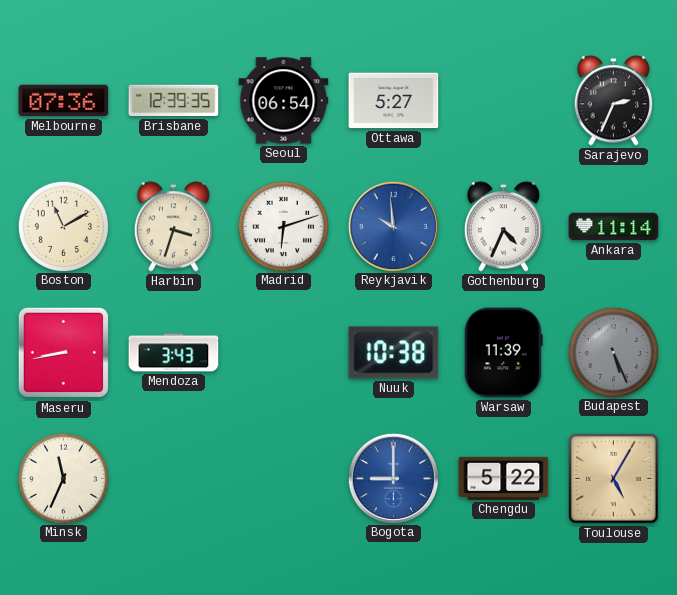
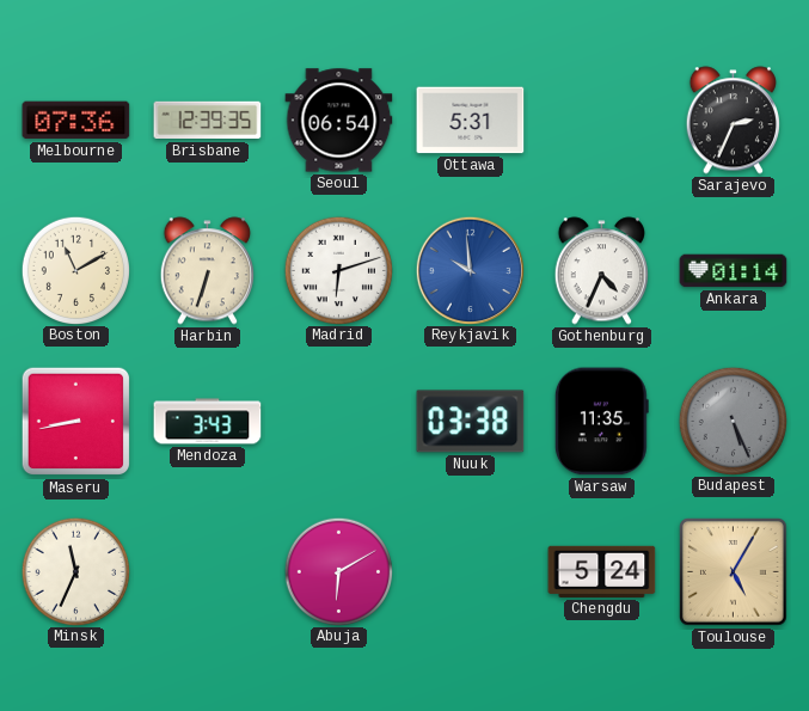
Ottawa: 5:27 -> 5:31 (471, 121)
Harbin: 3:33 -> 6:33 (207, 271)
Ankara: 11:14 -> 01:14 (734, 271)
Nuuk: 10:38 -> 03:38 (471, 422)
Warsaw: 11:39 -> 11:35 (601, 422)
Abuja: none -> 6:10 (338, 571)
Bogota: 9:00 -> none (393, 478)
Chengdu: 5:22 -> 5:24 (602, 571)
